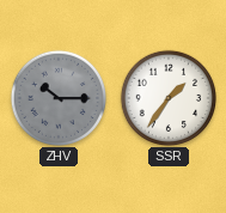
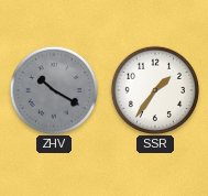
ZHV: 10:15 -> 10:20 (53, 89)
